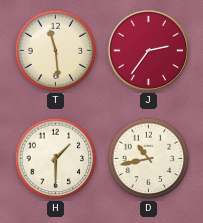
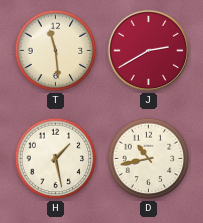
J: 2:36 -> 2:40 (149, 51)
H: 1:30 -> 1:28 (56, 159)
